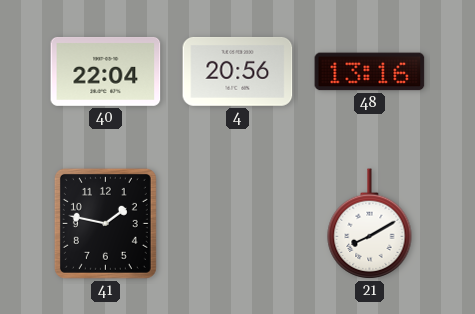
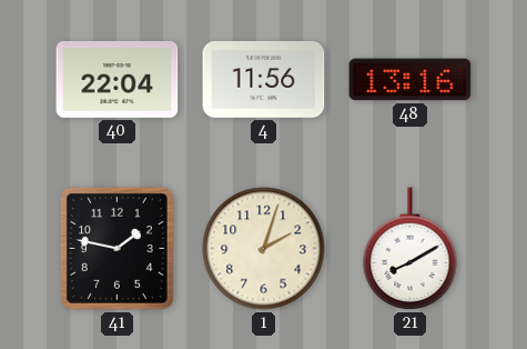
4: 20:56 -> 11:56 (264, 79)
1: none -> 2:03 (264, 249)
